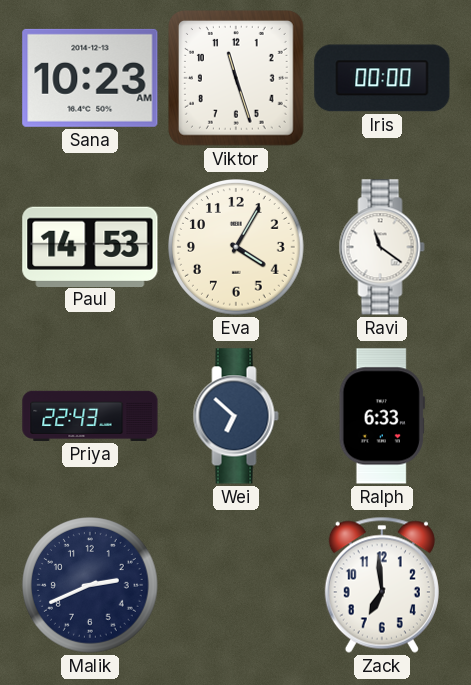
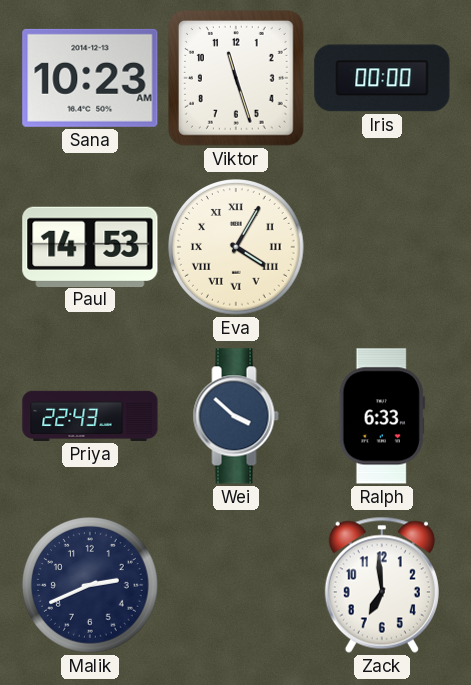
Eva numerals: Arabic -> Roman (237, 248)
Ravi: 11:21 -> none (382, 247)
Wei: 6:52 -> 3:52 (236, 416)
